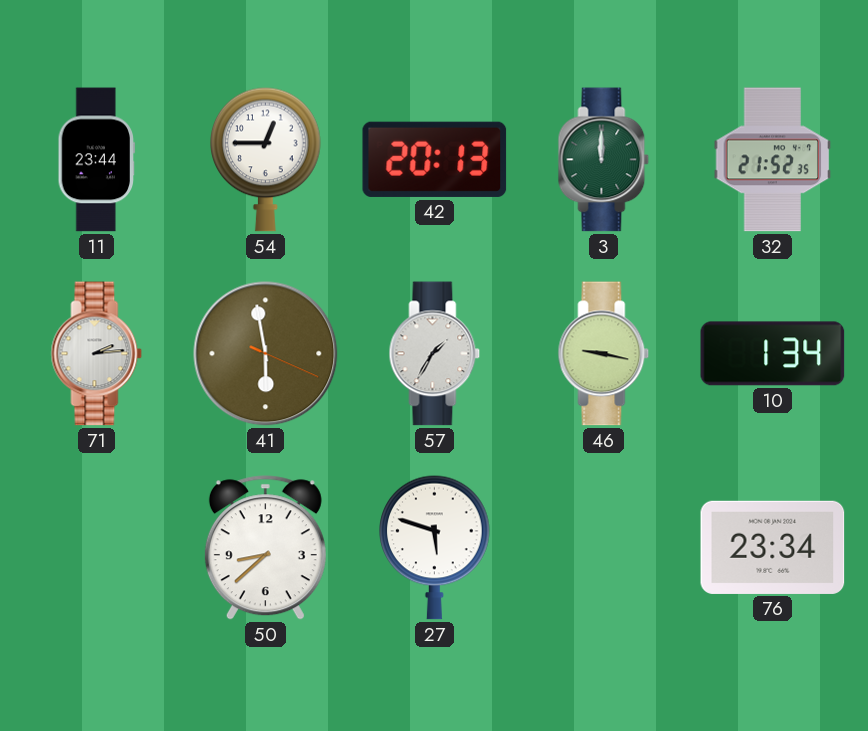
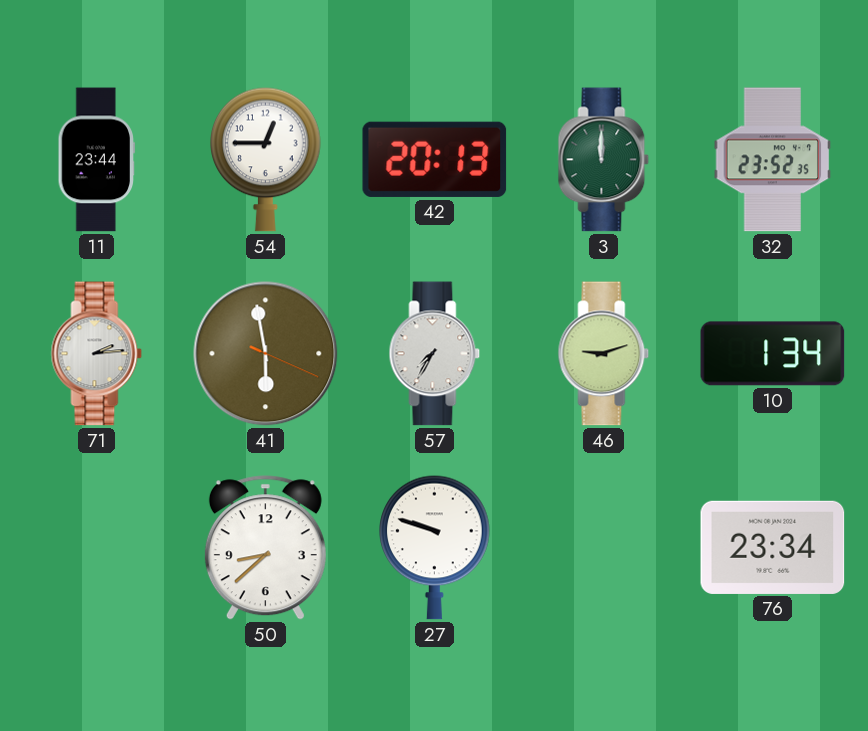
32: 21:52 -> 23:52 (773, 160)
57: 1:35 -> 7:35 (435, 354)
46: 9:17 -> 9:12 (604, 354)
27: 5:48 -> 9:48 (435, 547)
